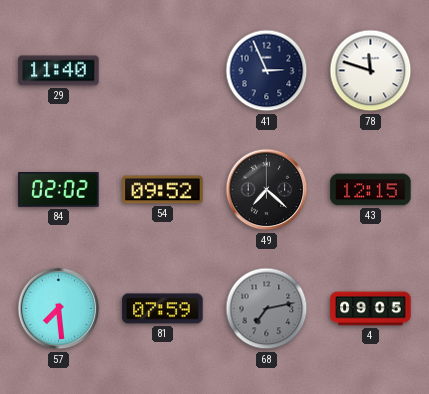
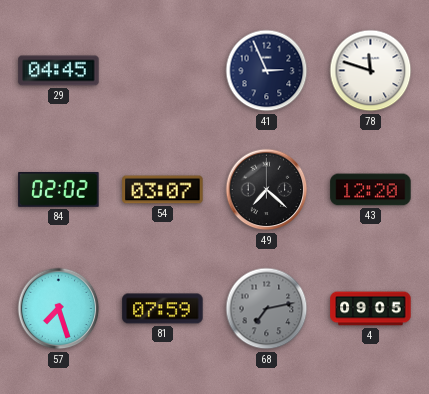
29: 11:40 -> 04:45 (59, 71)
54: 09:52 -> 03:07 (163, 190)
43: 12:15 -> 12:20 (371, 190)
57: 7:29 -> 7:27 (59, 309)
